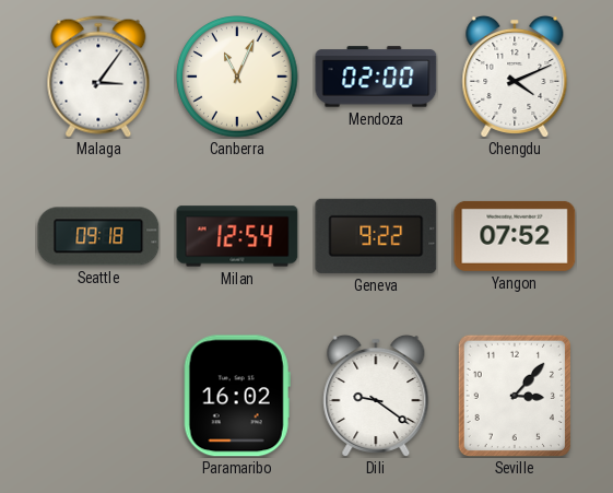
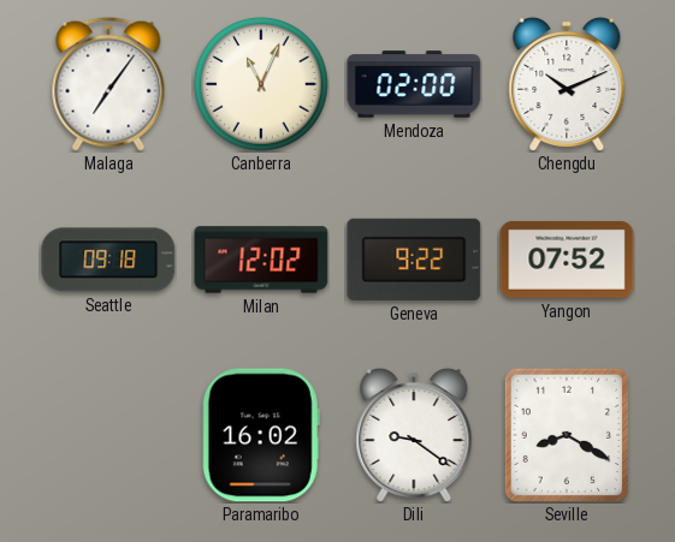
Malaga: 3:06 -> 7:06 (108, 84)
Chengdu: 4:11 -> 10:11 (567, 84)
Milan: 12:54 -> 12:02 (261, 260)
Seville: 3:07 -> 8:20 (567, 434)
